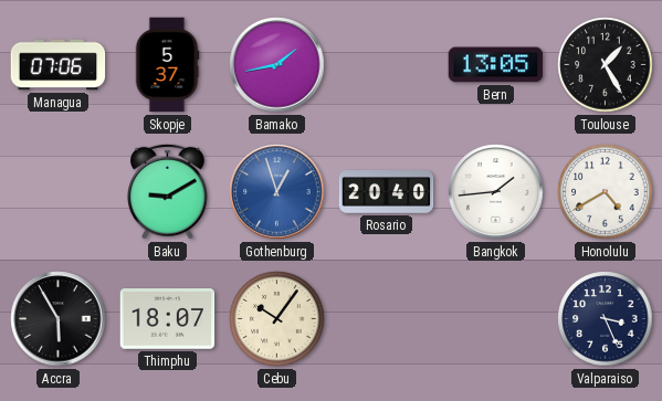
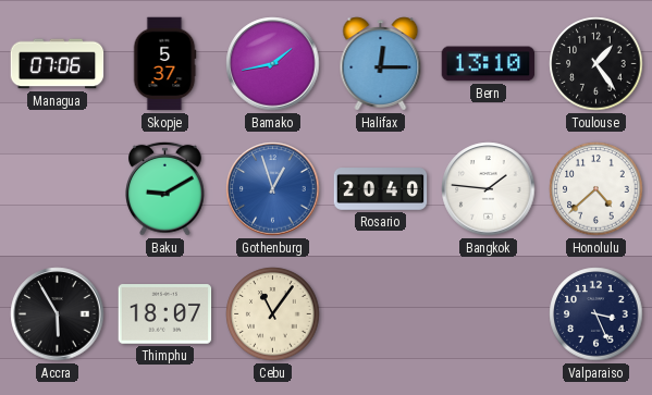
Halifax: none -> 12:15 (381, 64)
Bern: 13:05 -> 13:10 (489, 64)
Toulouse: 1:25 -> 1:24 (596, 64)
Bangkok: 1:44 -> 1:46 (489, 189)
Honolulu: 4:40 -> 4:38 (596, 189)
Cebu: 10:06 -> 11:06 (273, 314)
